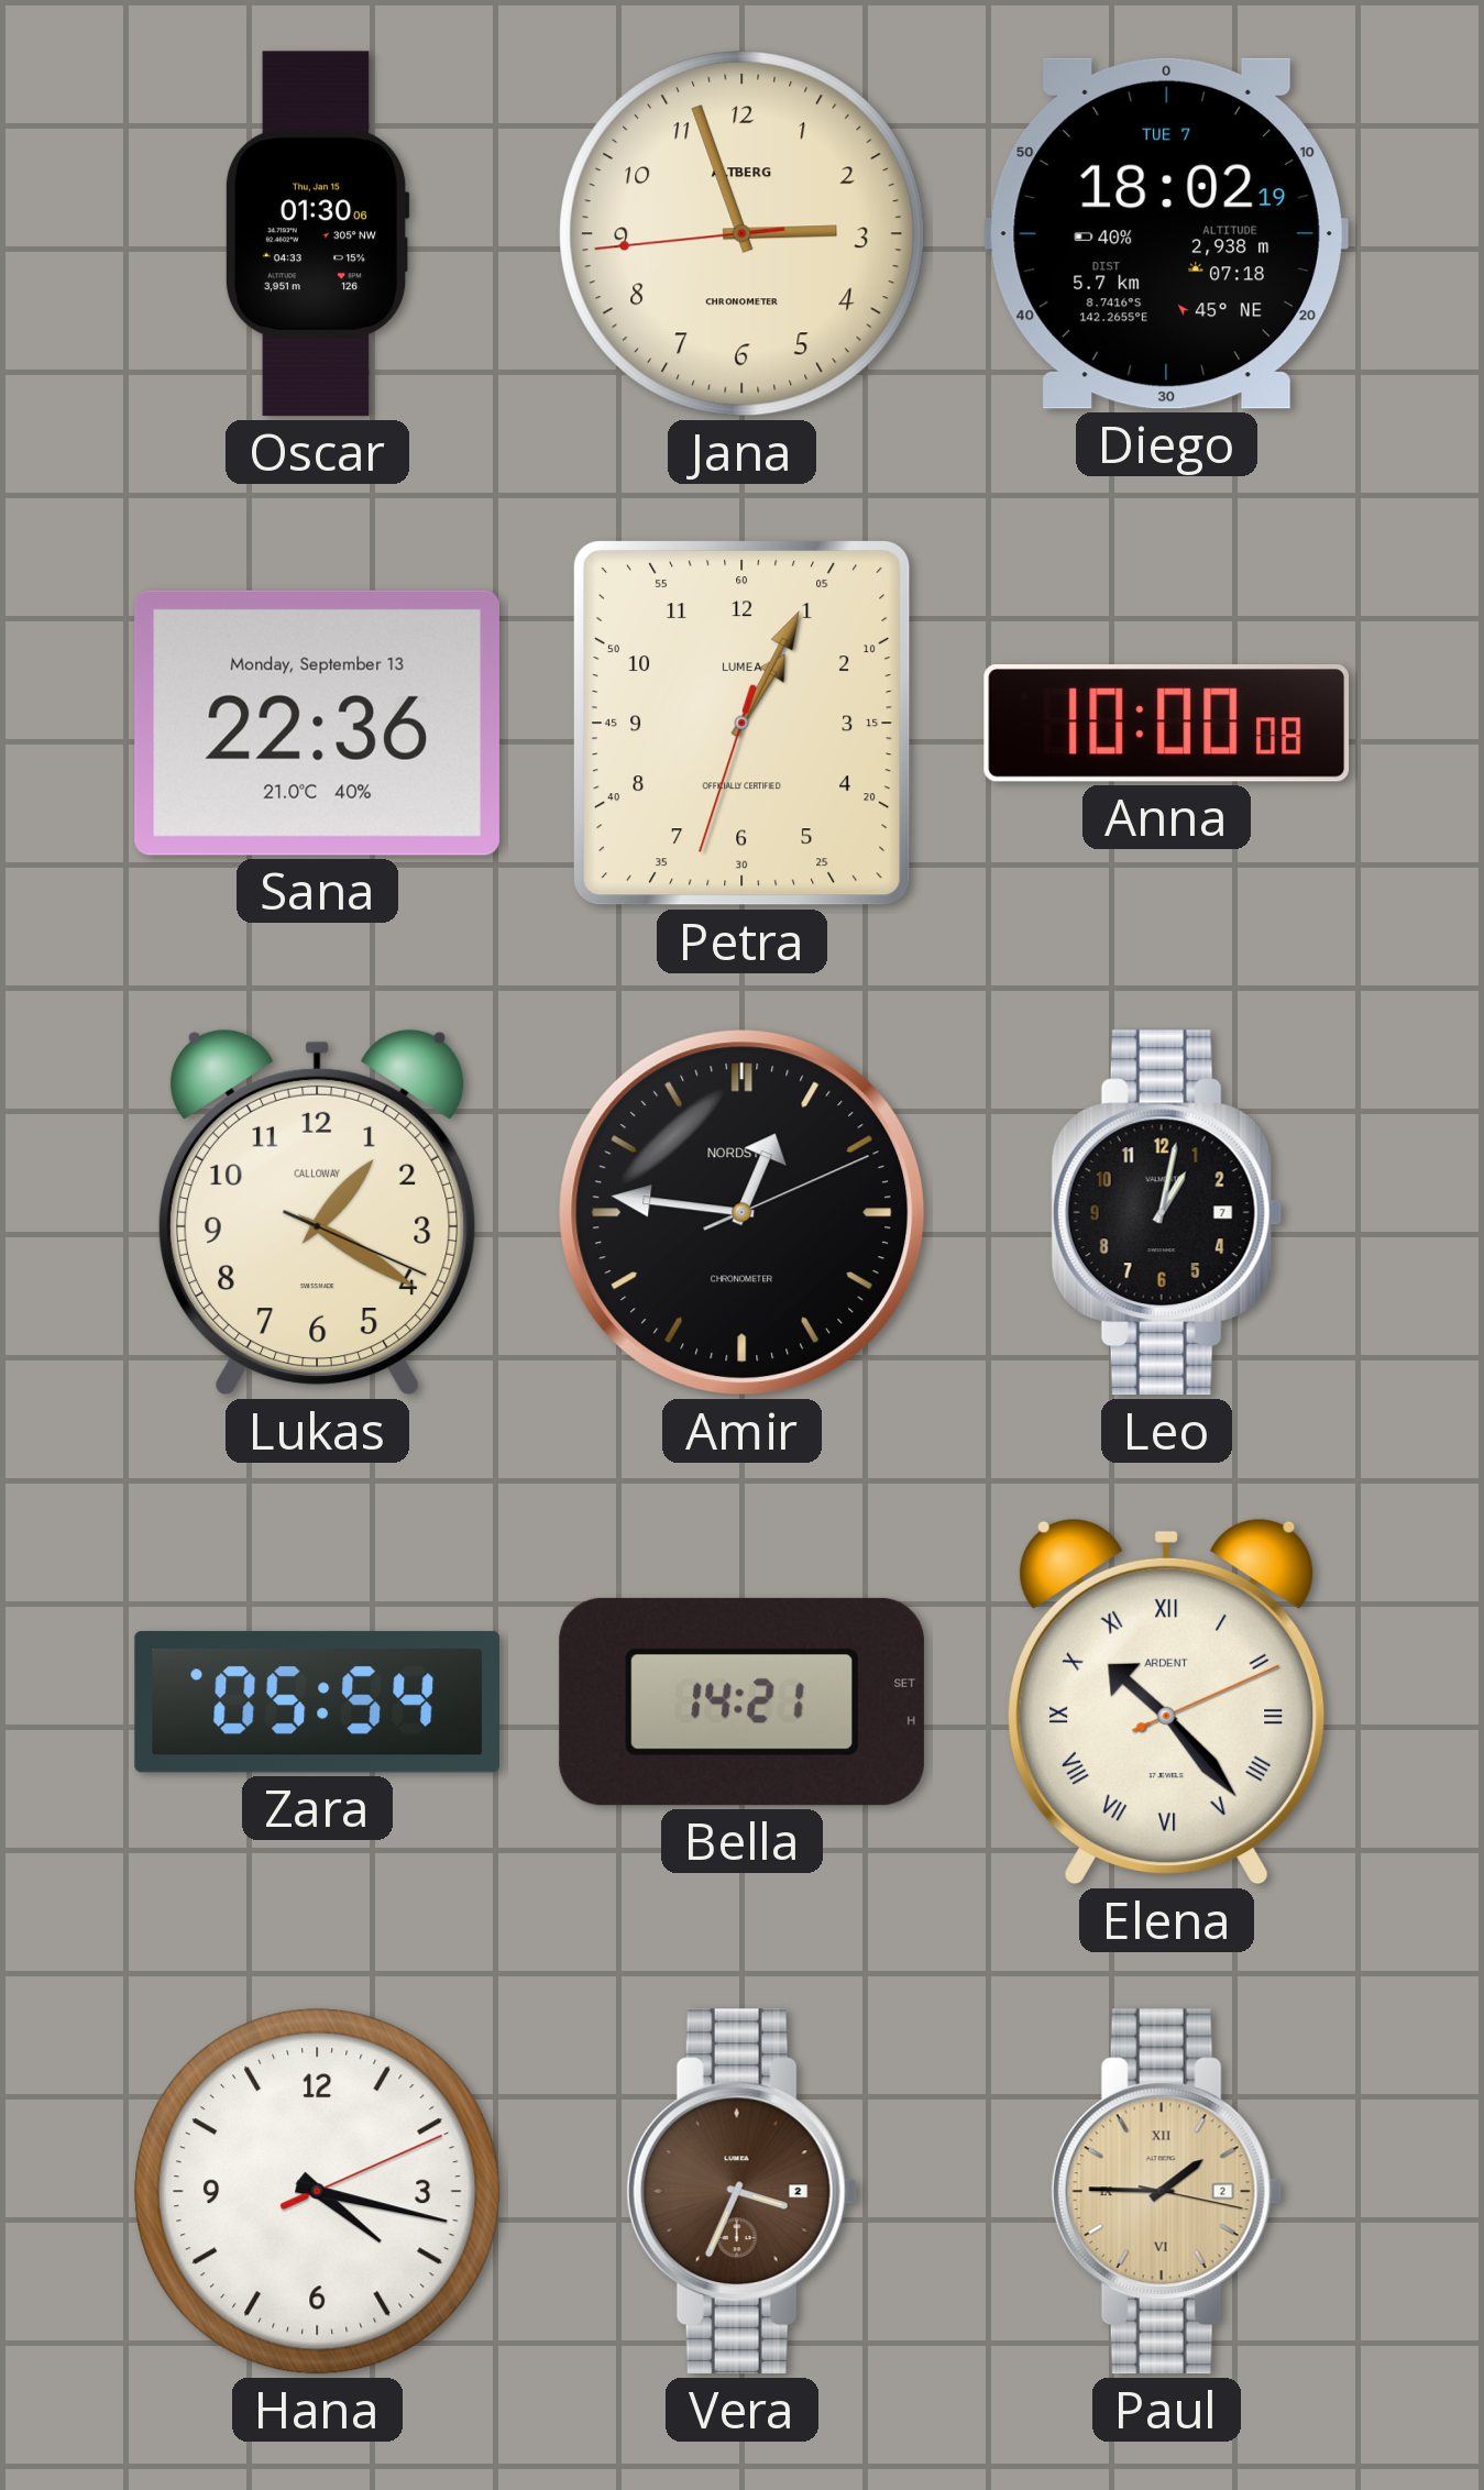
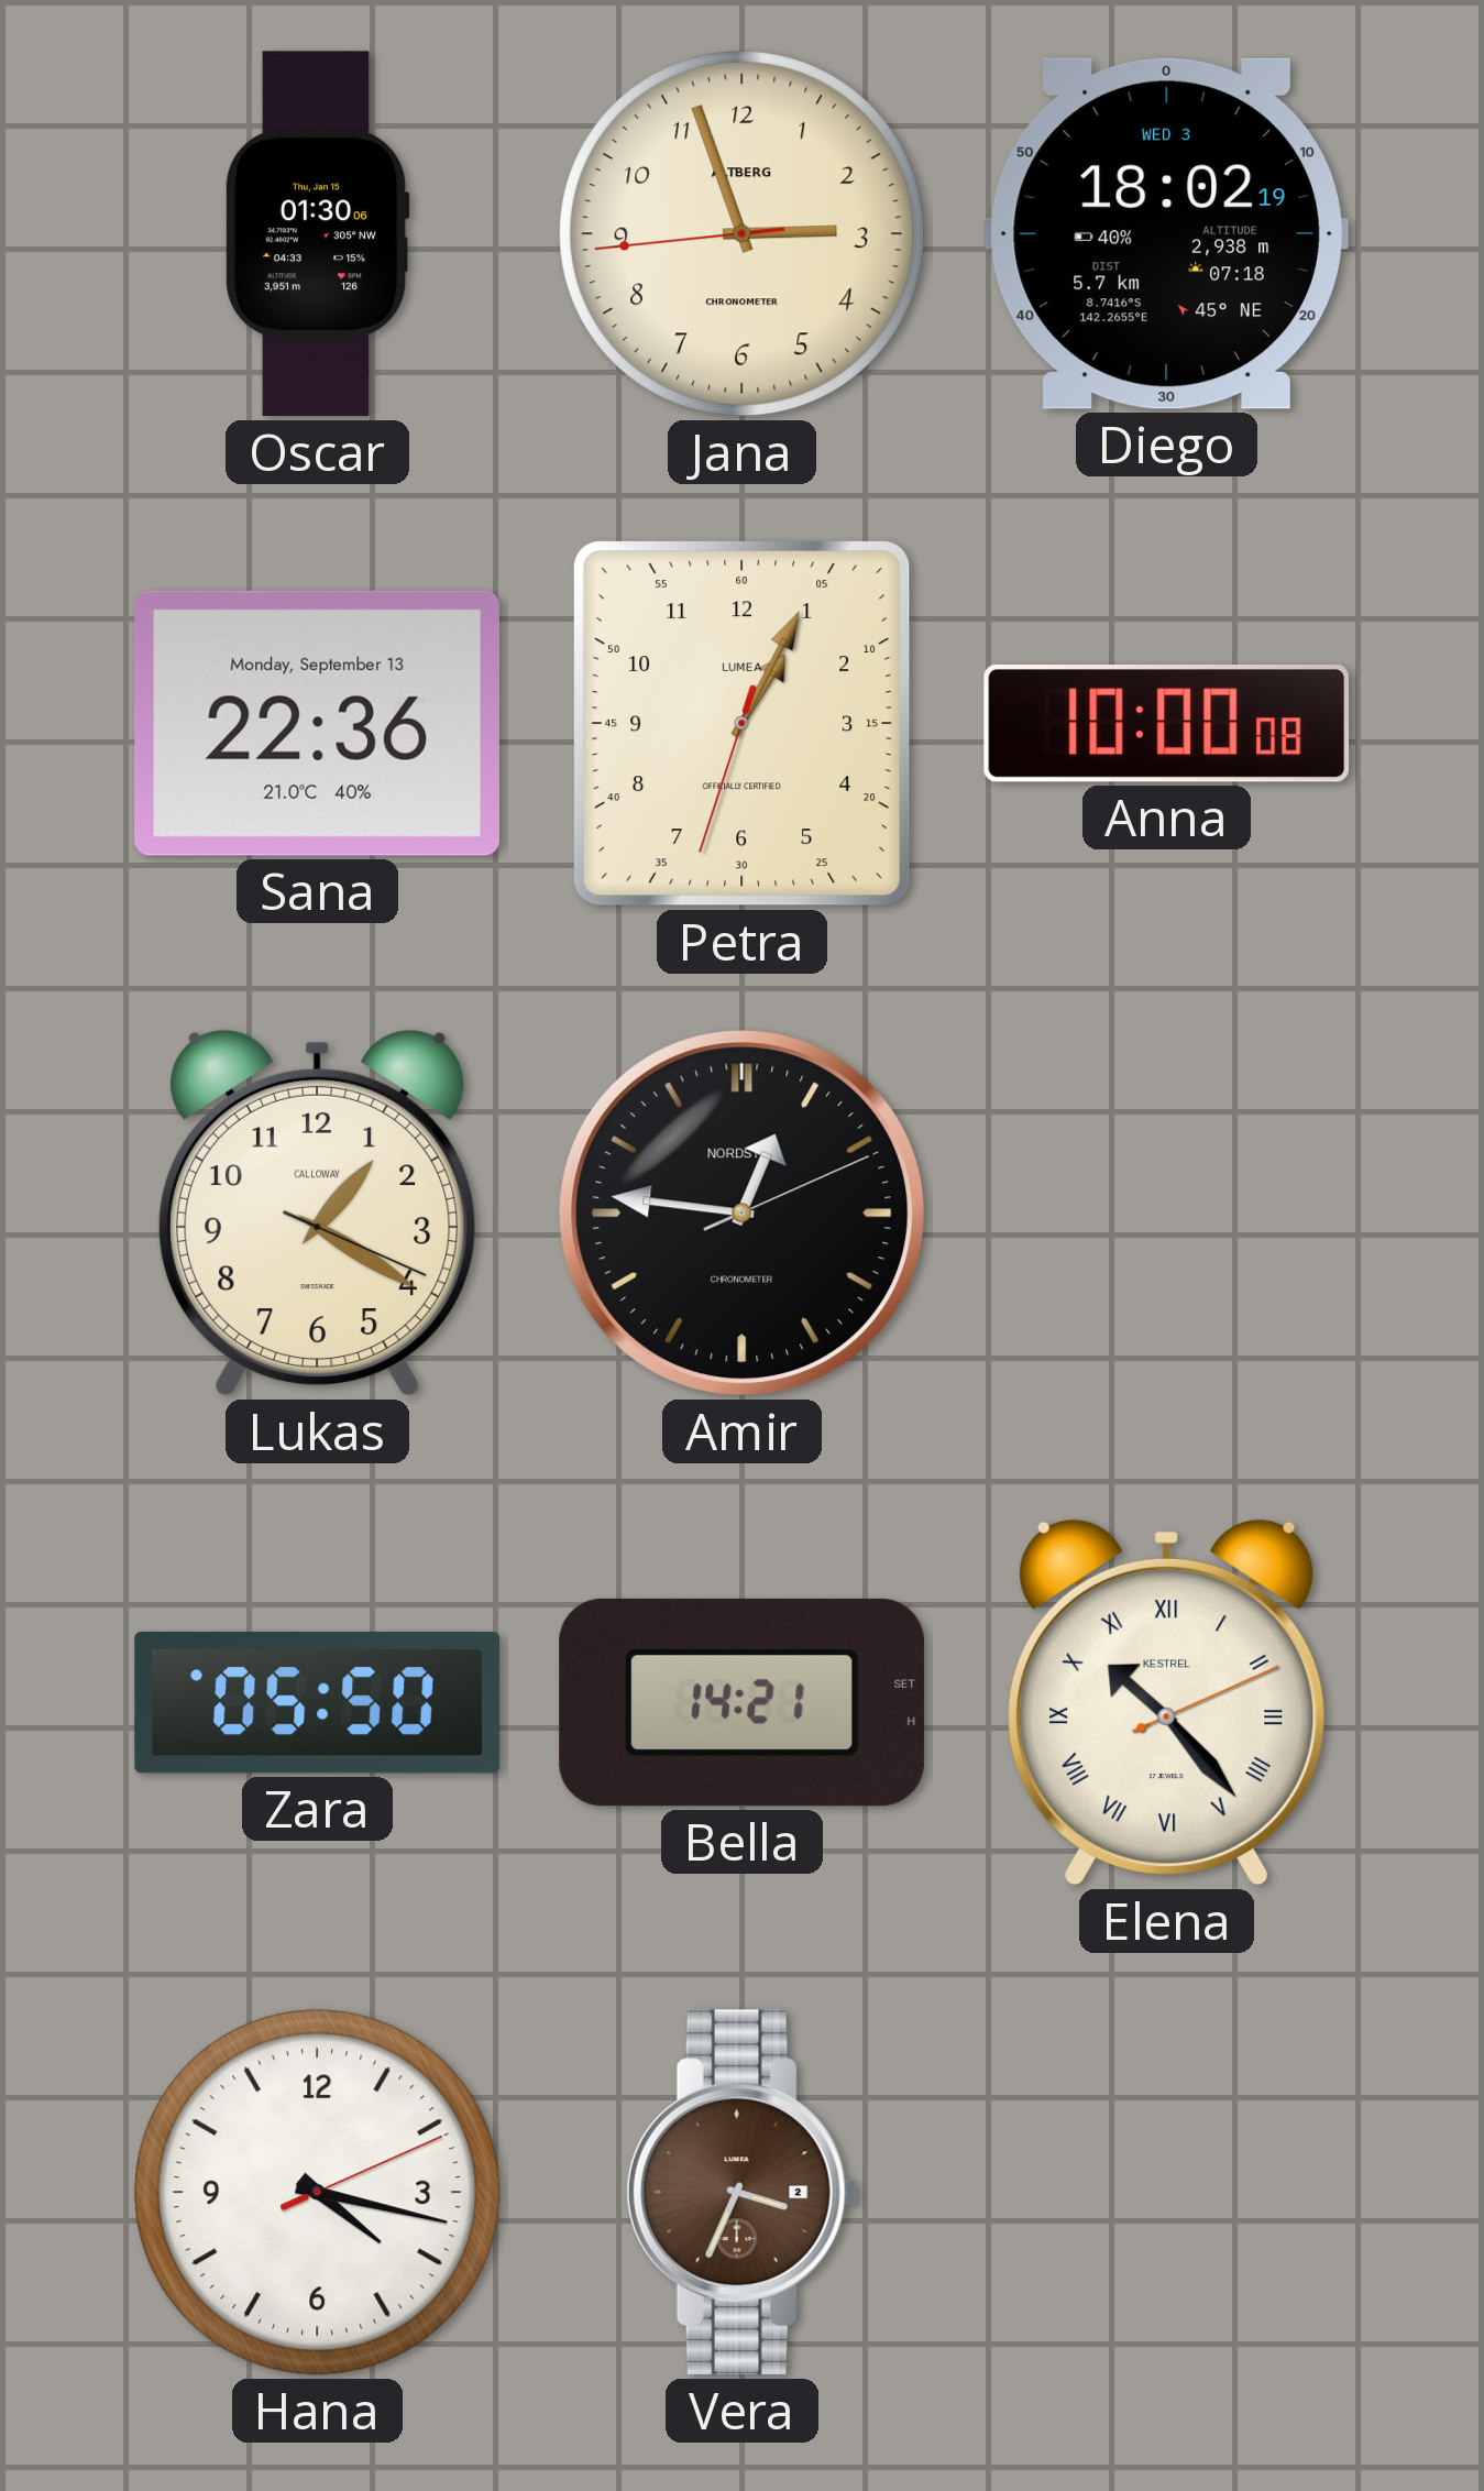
Diego date: TUE 7 -> WED 3 (1166, 233)
Leo: 1:02 -> none (1166, 1213)
Zara: 05:54 -> 05:50 (318, 1702)
Elena brand: ARDENT -> KESTREL (1166, 1702)
Paul: 1:45 -> none (1166, 2192)
